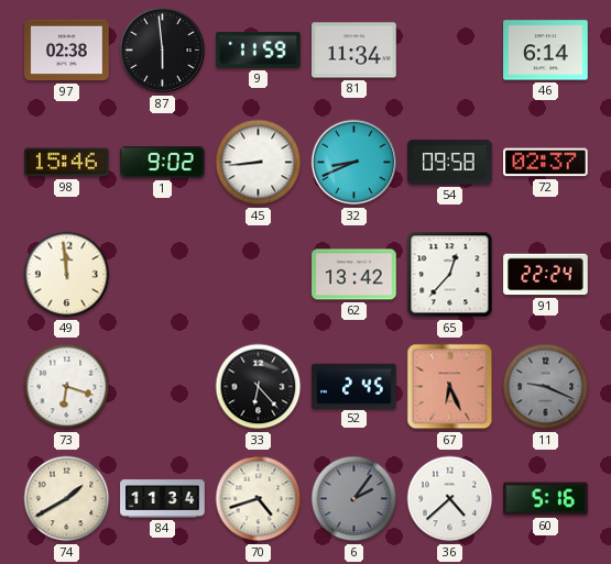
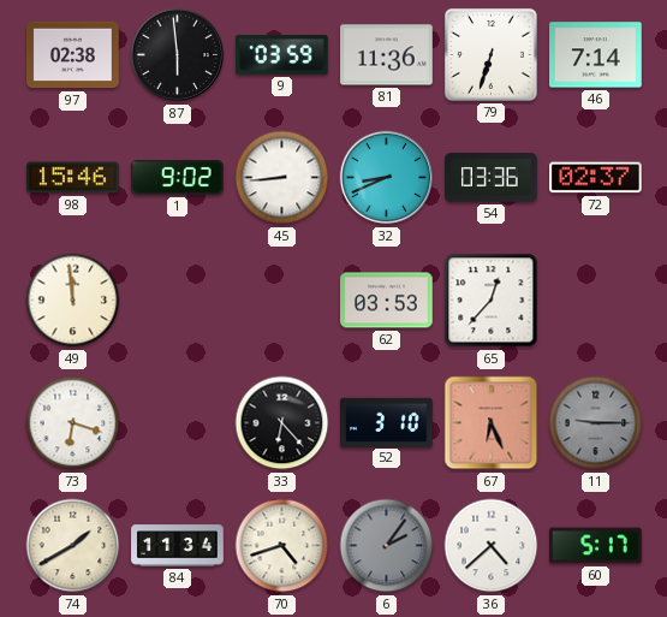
9: 11:59 -> 03:59 (282, 54)
81: 11:34 -> 11:36 (387, 55)
79: none -> 6:33 (490, 54)
46: 6:14 -> 7:14 (596, 55)
54: 09:58 -> 03:36 (492, 178)
62: 13:42 -> 03:53 (387, 301)
91: 22:24 -> none (546, 275)
52: 2:45 -> 3:10 (387, 422)
11: 9:19 -> 9:15 (596, 423)
60: 5:16 -> 5:17 (596, 546)
